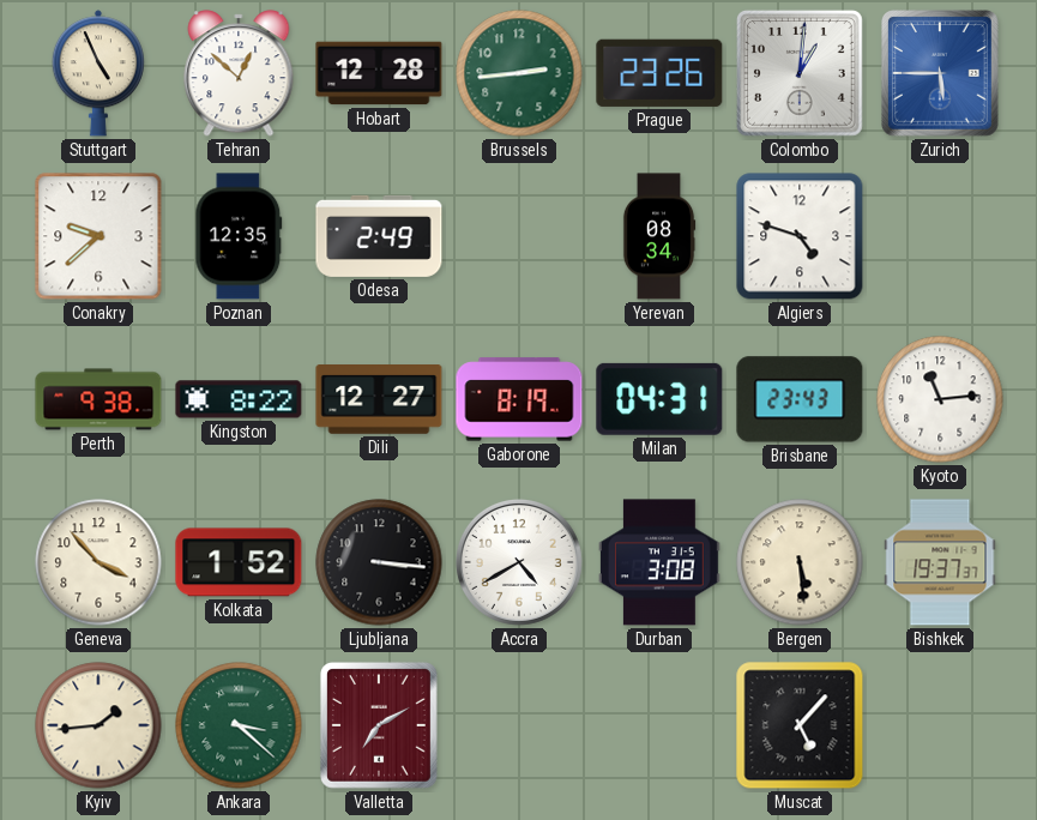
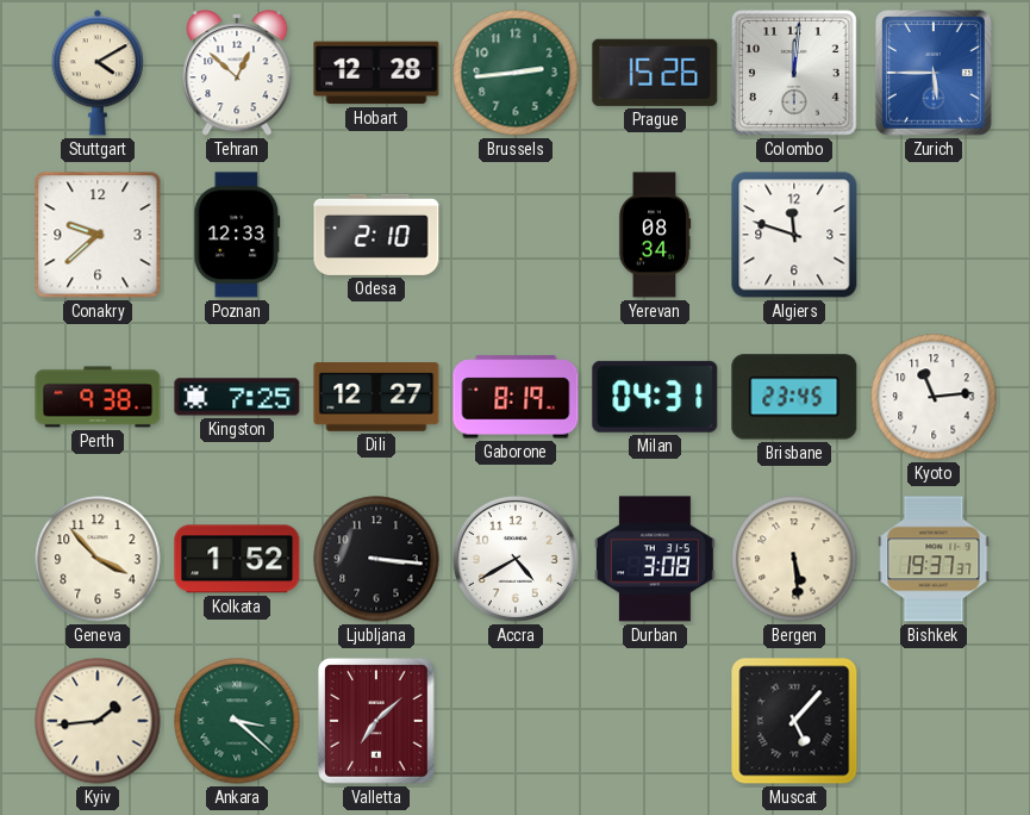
Stuttgart: 4:56 -> 4:10 (98, 73)
Prague: 23:26 -> 15:26 (655, 73)
Colombo: 1:01 -> 12:01 (794, 73)
Poznan: 12:35 -> 12:33 (237, 235)
Odesa: 2:49 -> 2:10 (376, 235)
Algiers: 4:48 -> 11:48 (794, 235)
Kingston: 8:22 -> 7:25 (237, 397)
Brisbane: 23:43 -> 23:45 (794, 397)
Valletta: 7:10 -> 7:08 (376, 722)
